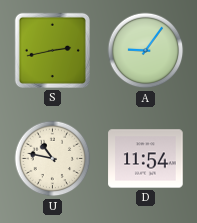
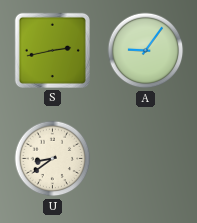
U: 10:47 -> 8:39 (53, 159)
D: 11:54 -> none (146, 159)
